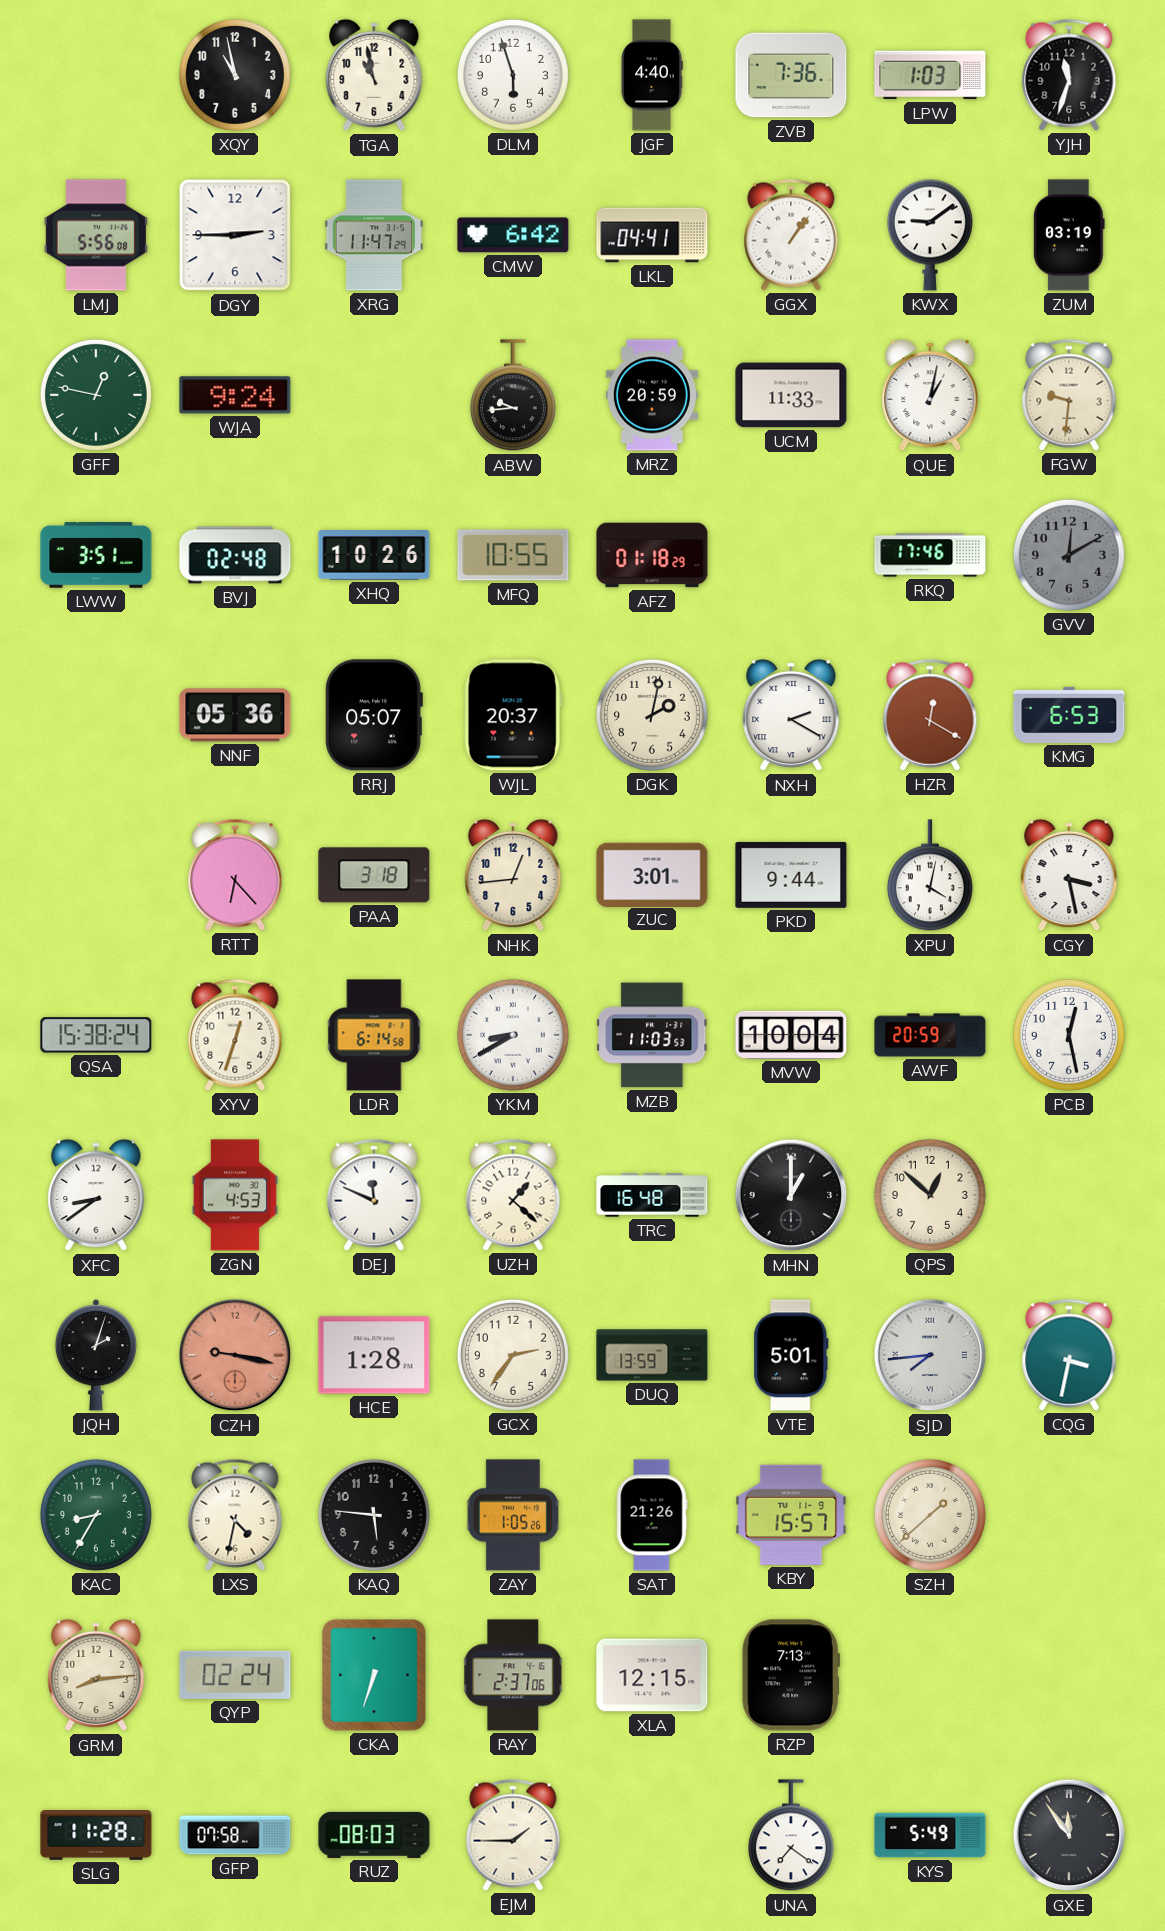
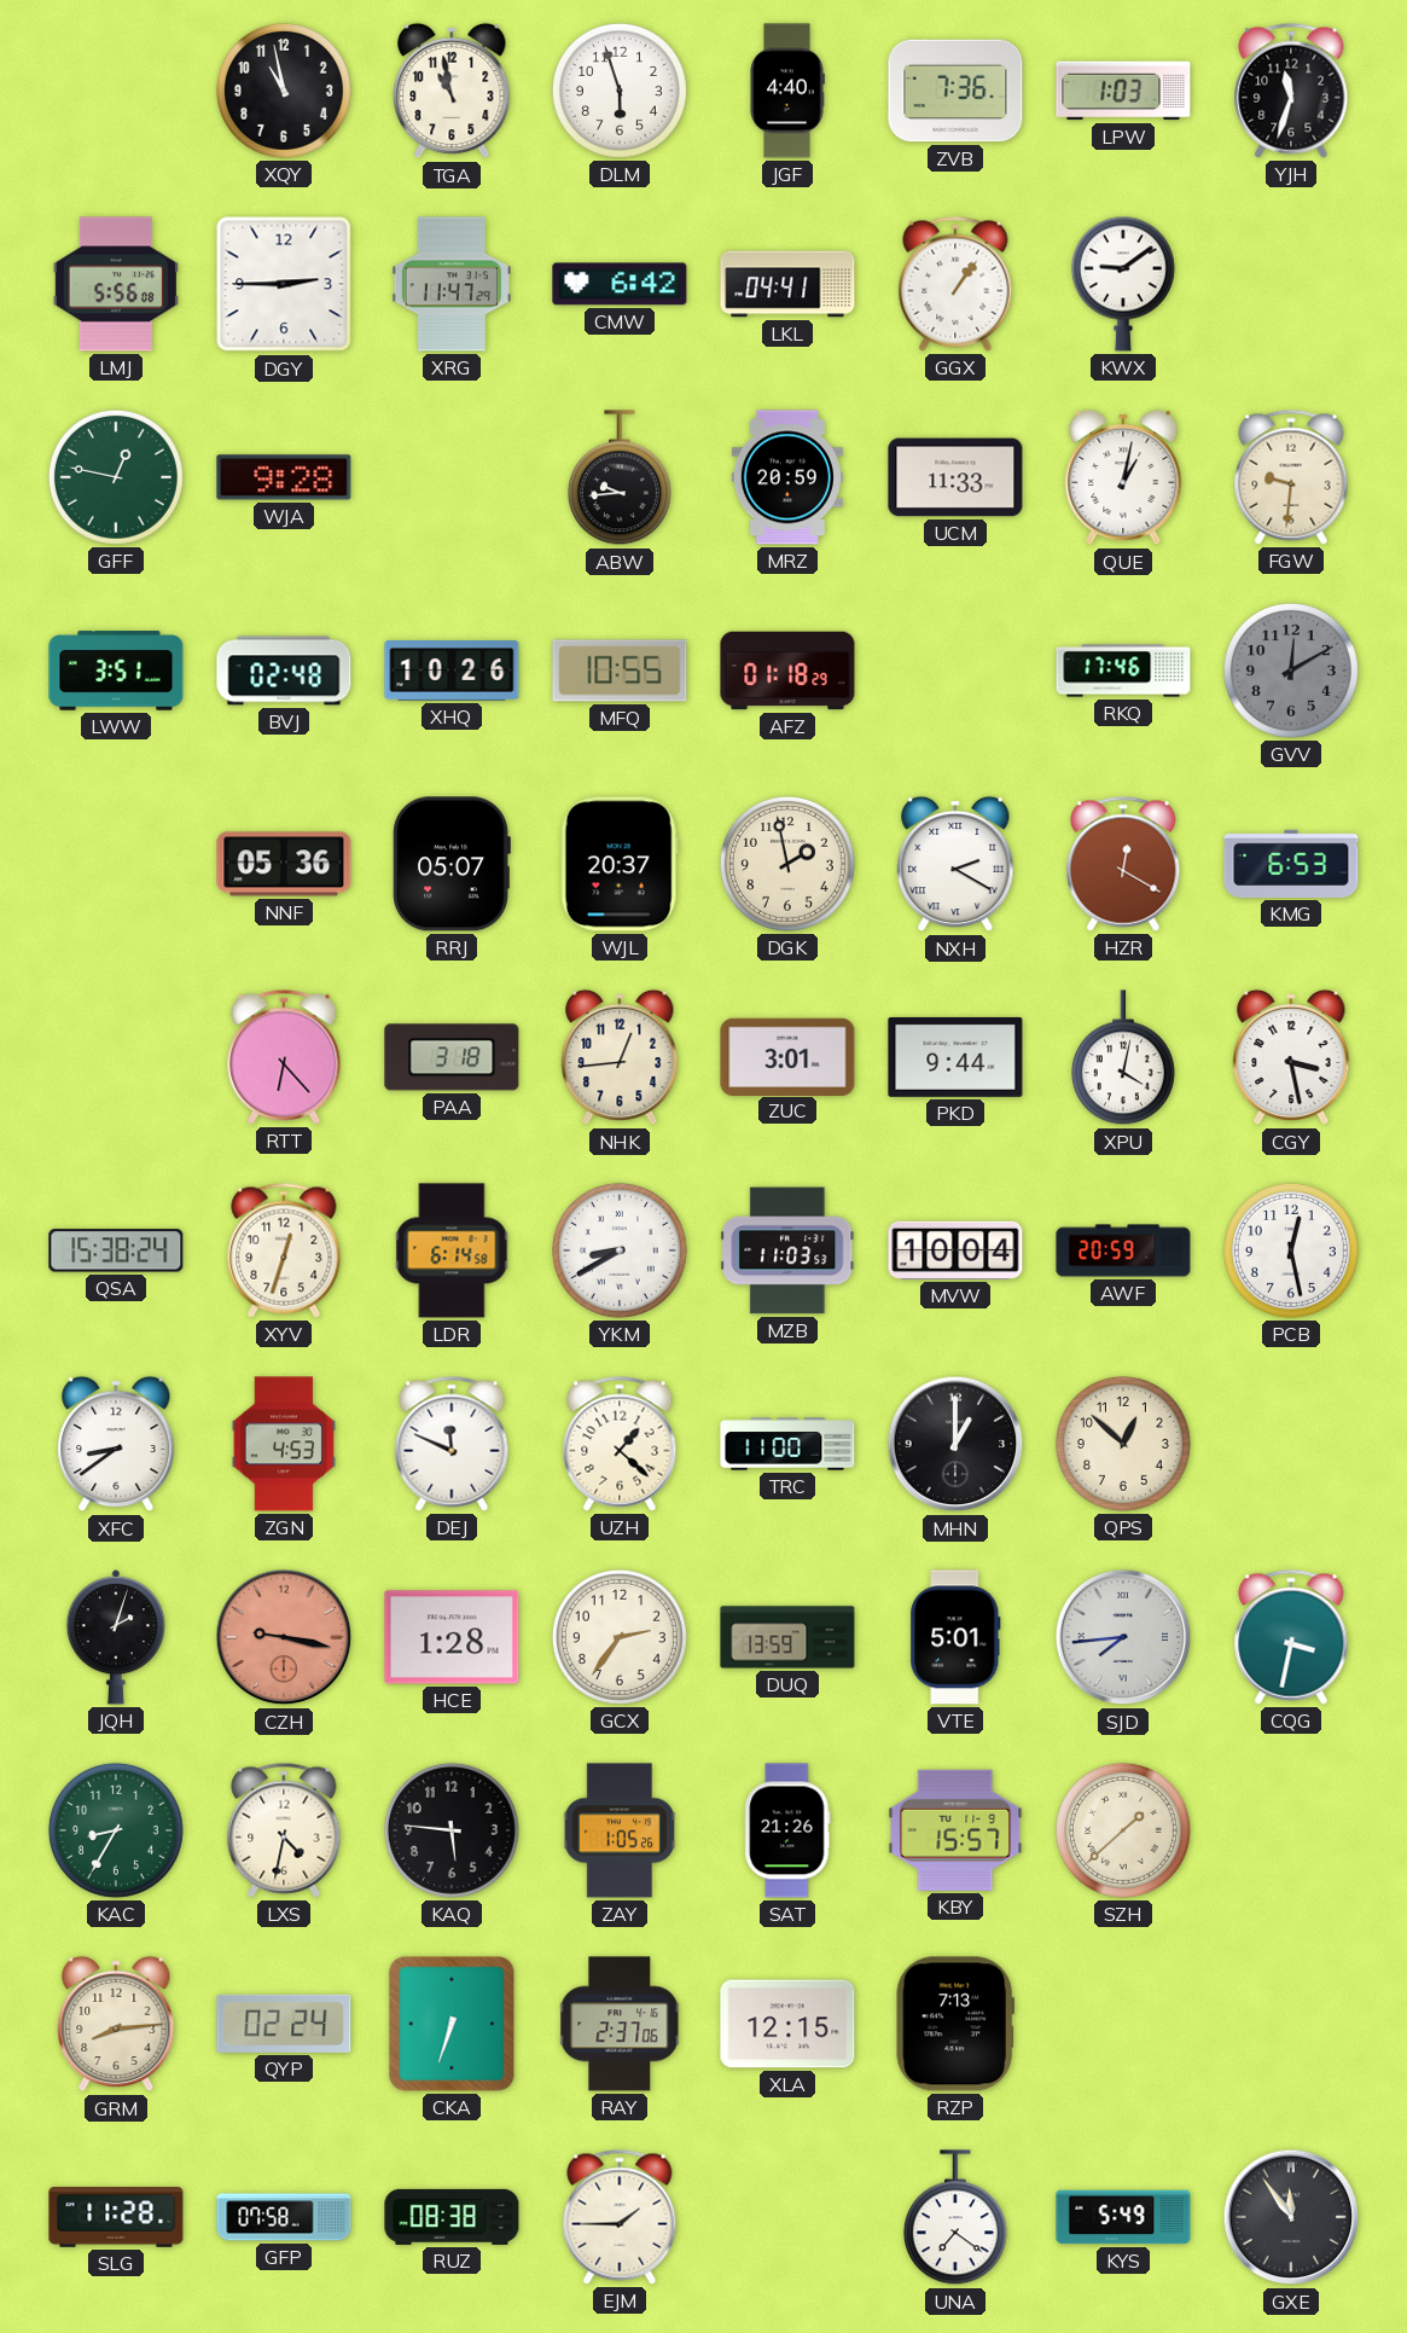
ZUM: 03:19 -> none (1070, 235)
WJA: 9:24 -> 9:28 (284, 477)
DGK: 2:02 -> 1:58 (787, 864)
TRC: 16:48 -> 11:00 (787, 1444)
RUZ: 08:03 -> 08:38 (452, 2217)
